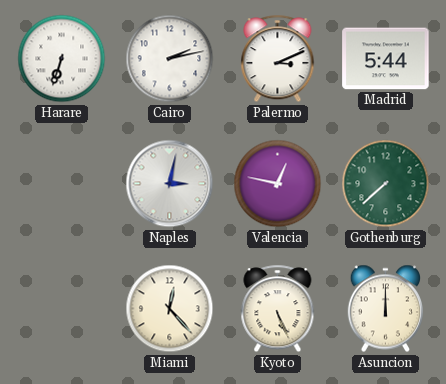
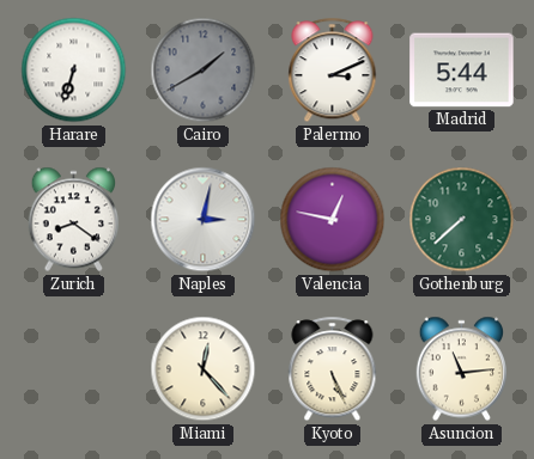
Cairo: 2:13 -> 1:40 (204, 71)
Cairo dial: white -> grey (204, 71)
Zurich: none -> 8:21 (73, 220)
Asuncion: 12:00 -> 11:14 (461, 369)
